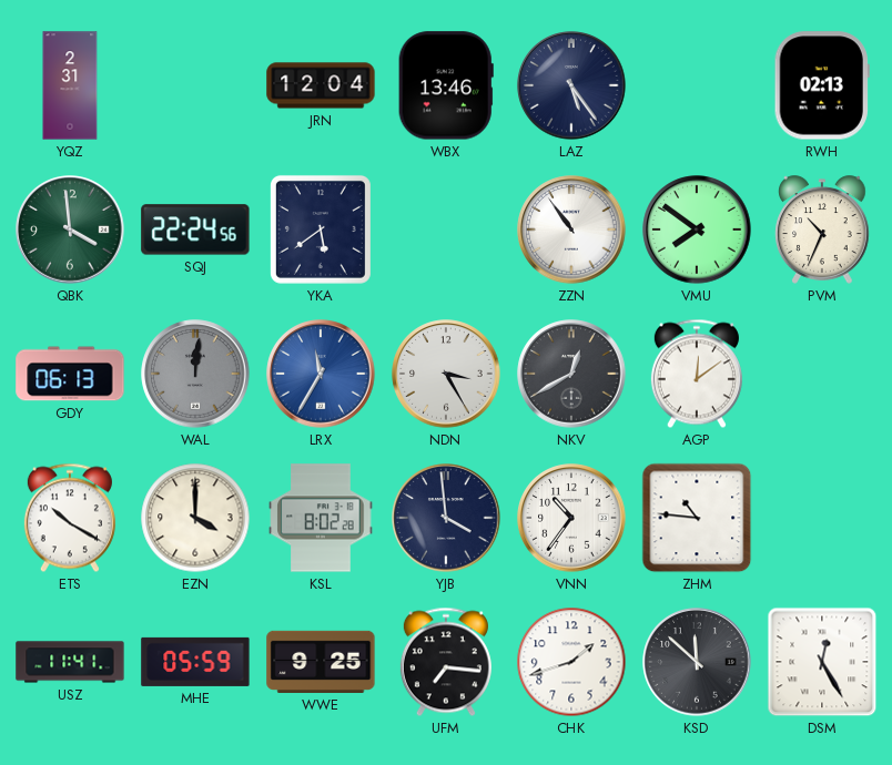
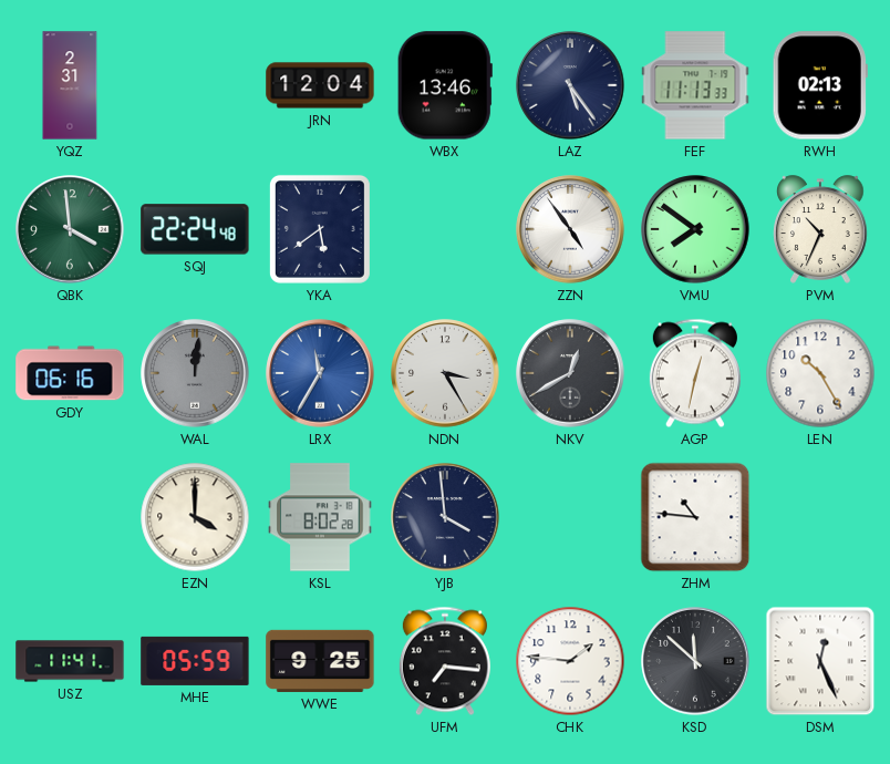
FEF: none -> 11:13 (695, 85)
SQJ: 22:24:56 -> 22:24:48 (195, 229)
ZZN: 10:54 -> 4:54 (570, 229)
GDY: 06:13 -> 06:16 (70, 373)
AGP: 12:09 -> 12:32 (695, 373)
LEN: none -> 10:25 (820, 373)
ETS: 10:20 -> none (70, 518)
VNN: 10:36 -> none (571, 518)
CHK: 1:42 -> 1:46 (570, 661)
DSM: 12:25 -> 12:26 (820, 661)
